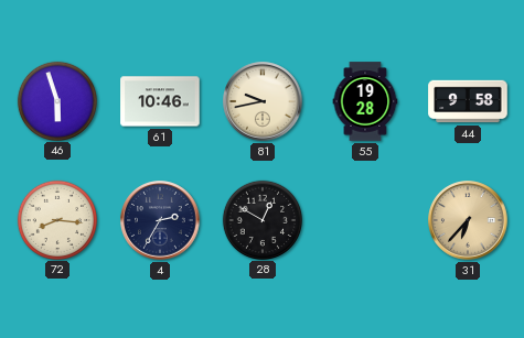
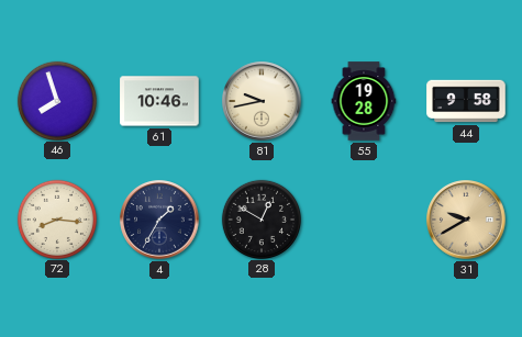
46: 5:57 -> 7:57 (56, 100)
4: 2:35 -> 1:35 (159, 220)
31: 6:37 -> 9:40 (466, 220)
